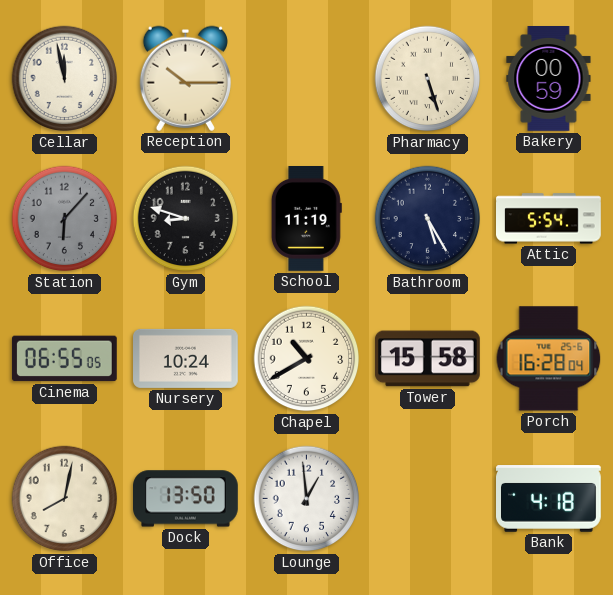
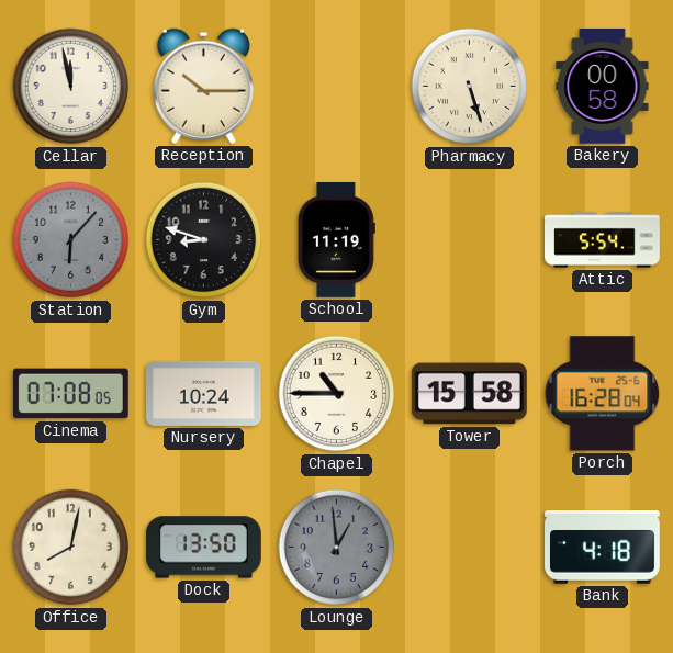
Bakery: 00:59 -> 00:58 (603, 87)
Bathroom: 5:25 -> none (428, 219)
Cinema: 06:55 -> 07:08 (70, 394)
Chapel: 10:40 -> 10:45 (337, 394)
Lounge dial: white -> grey (337, 548)
